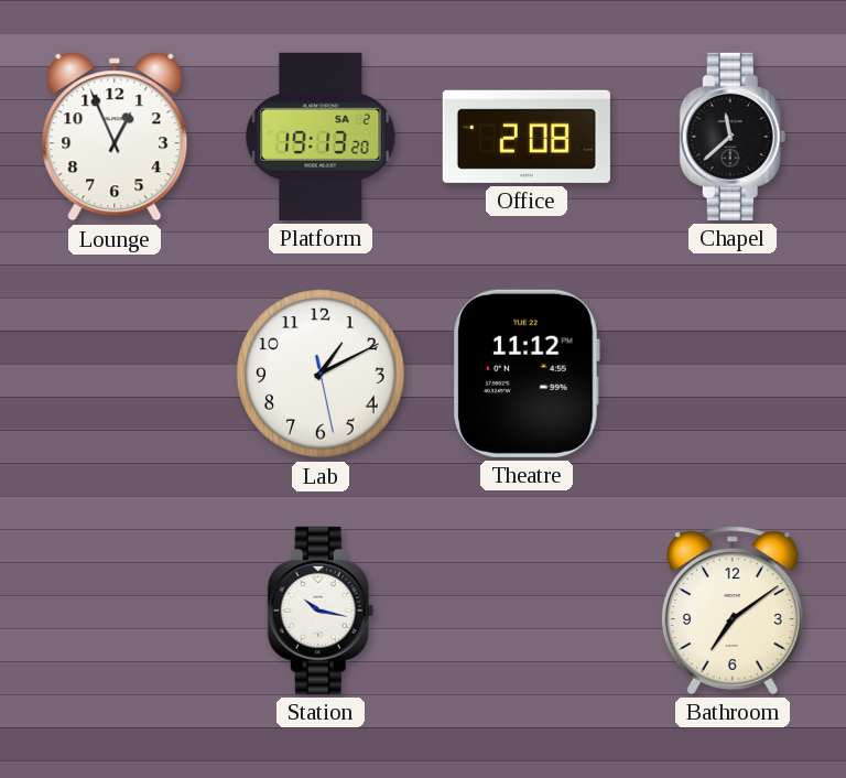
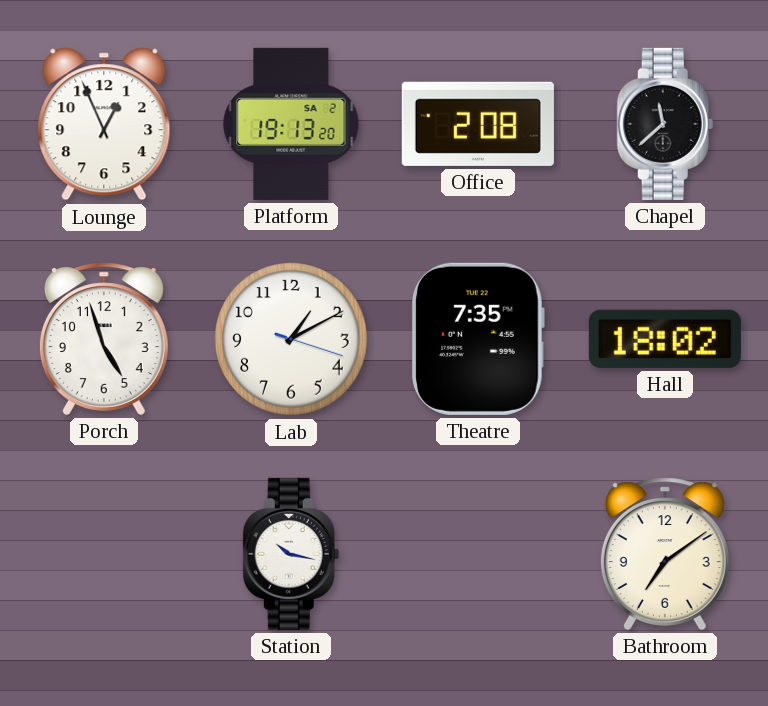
Porch: none -> 4:57 (104, 339)
Lab: 1:10:28 -> 1:10:18 (291, 339)
Theatre: 11:12 -> 7:35 (478, 339)
Hall: none -> 18:02 (665, 339)
